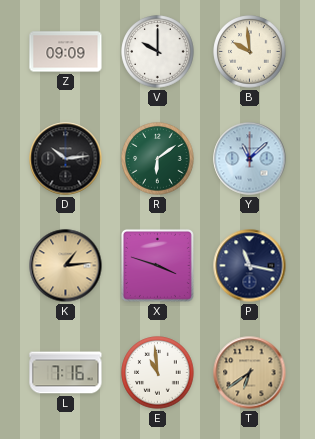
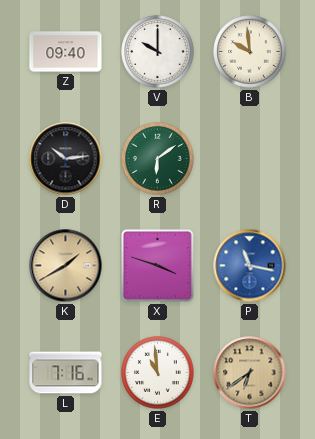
Z: 09:09 -> 09:40 (66, 52)
Y: 11:08 -> none (250, 159)
K: 1:14 -> 1:40 (66, 266)
P dial: navy -> blue (250, 266)
